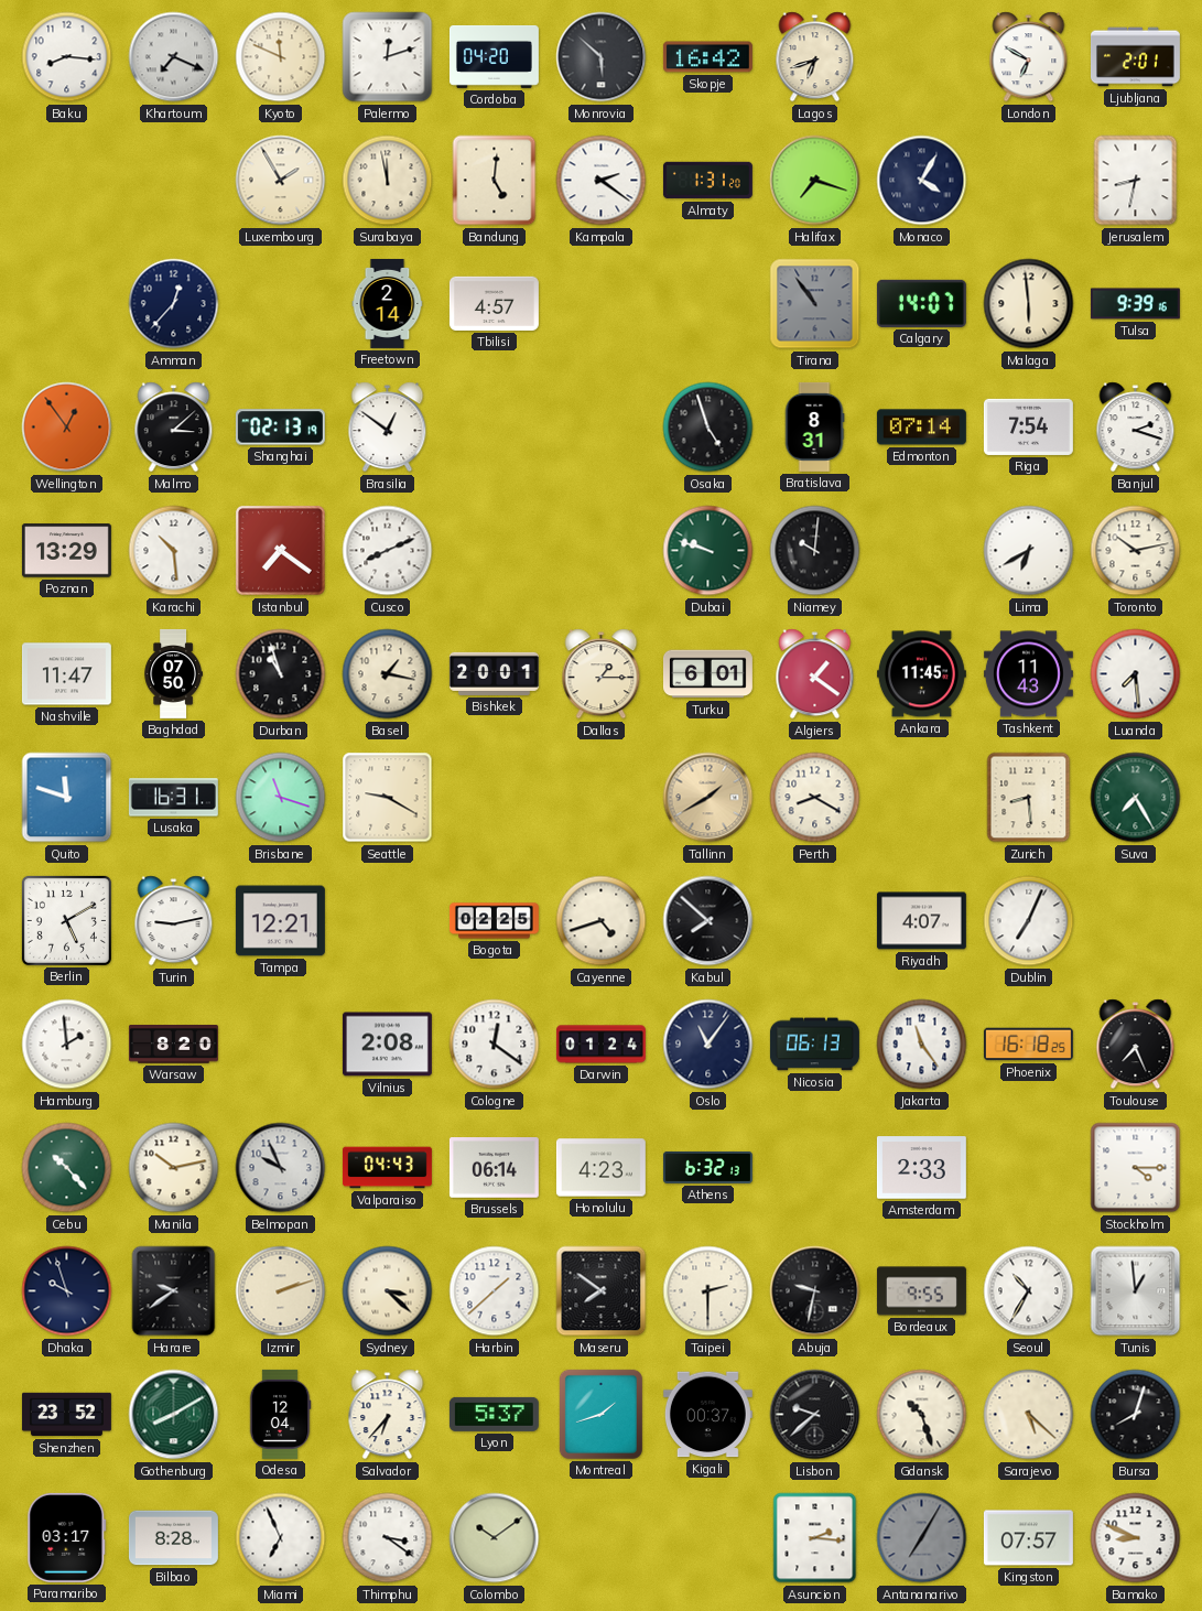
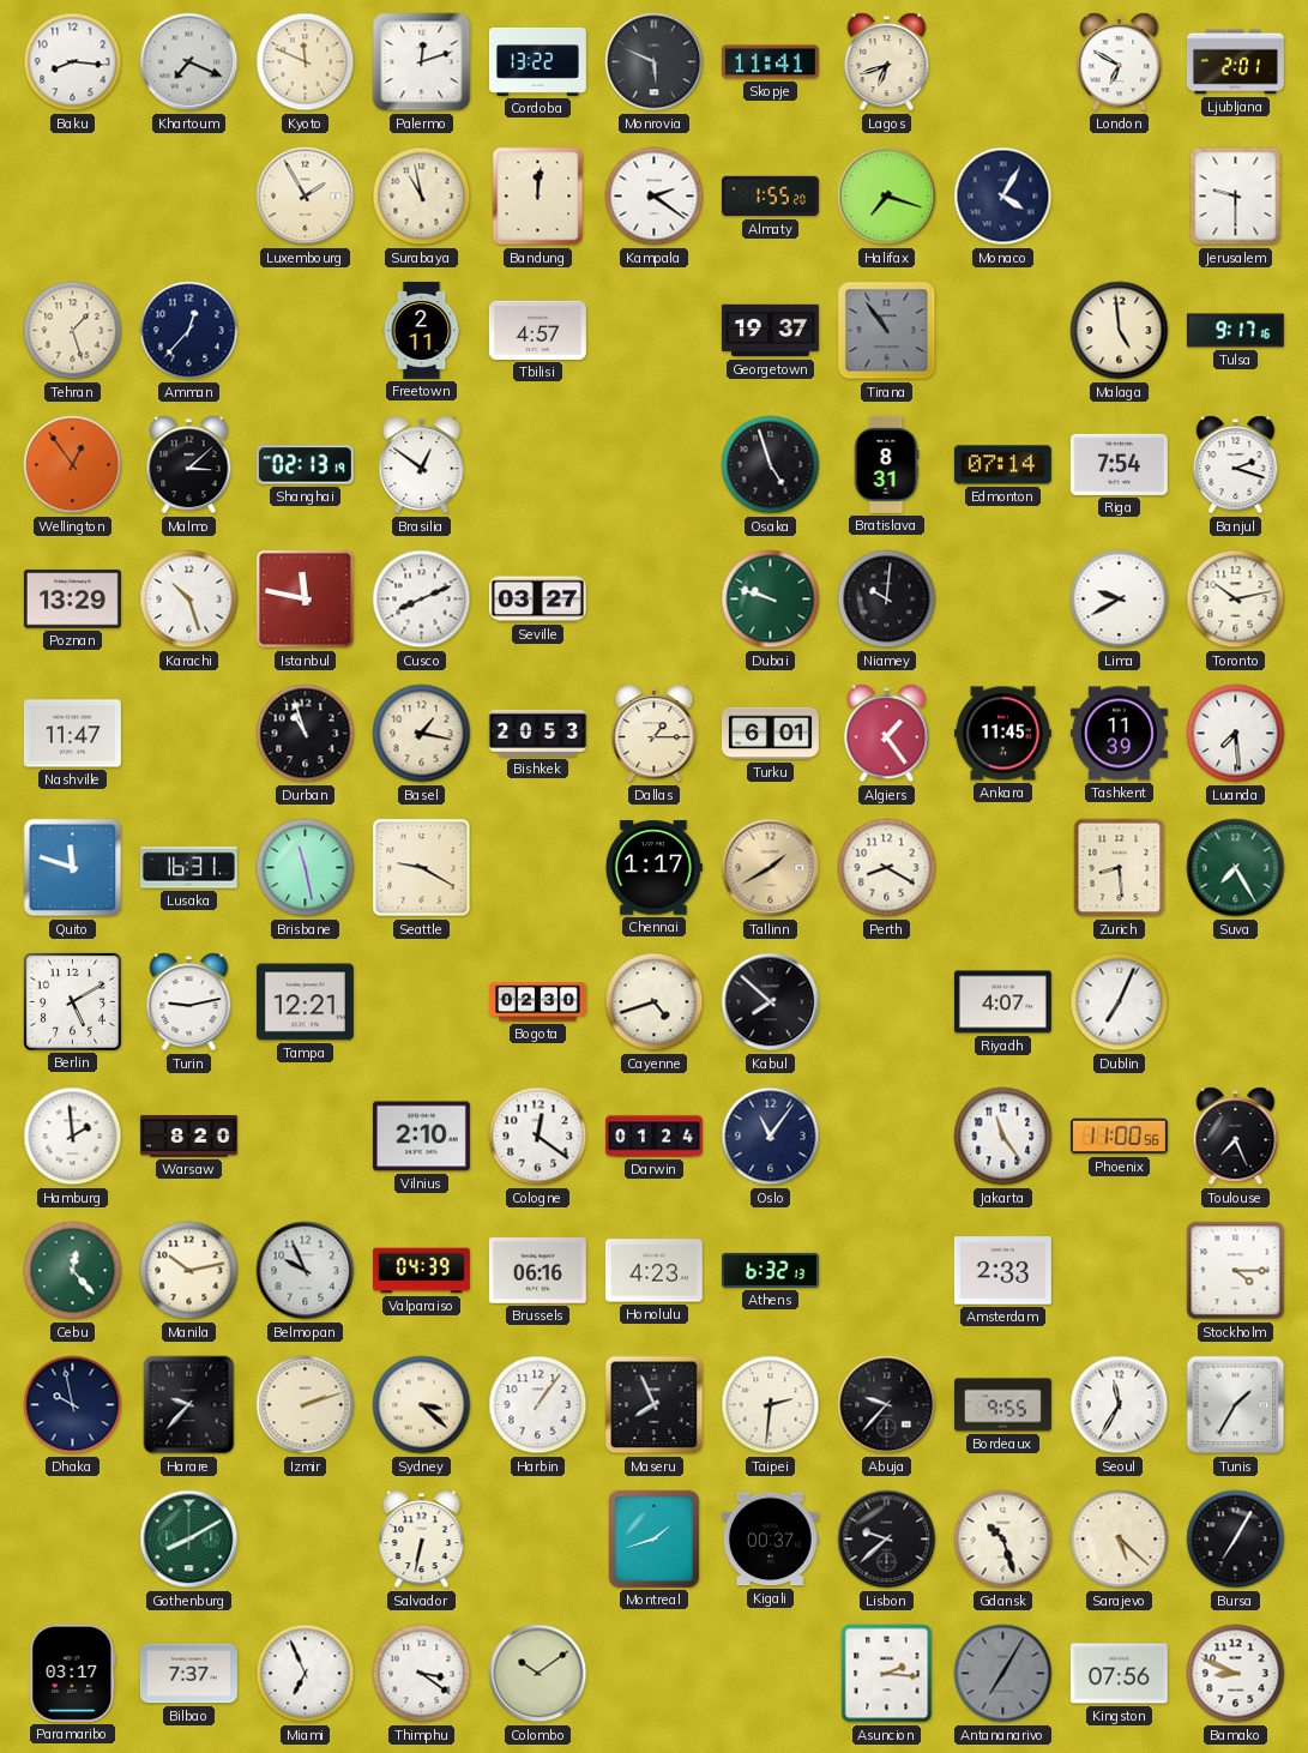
Cordoba: 04:20 -> 13:22 (537, 62)
Monrovia: 5:52 -> 5:49 (655, 62)
Skopje: 16:42 -> 11:41 (770, 62)
Surabaya: 11:58 -> 10:58 (422, 197)
Bandung: 5:01 -> 12:01 (538, 197)
Almaty: 1:31 -> 1:55 (770, 197)
Jerusalem: 8:32 -> 9:30 (1236, 197)
Tehran: none -> 1:27 (73, 331)
Freetown: 2:14 -> 2:11 (422, 330)
Georgetown: none -> 19:37 (770, 331)
Calgary: 14:07 -> none (921, 303)
Malaga: 5:59 -> 4:59 (1120, 331)
Tulsa: 9:39 -> 9:17 (1235, 331)
Karachi: 10:29 -> 10:27 (189, 600)
Istanbul: 7:21 -> 11:47 (305, 598)
Seville: none -> 03:27 (537, 600)
Lima: 6:40 -> 9:40 (1120, 600)
Baghdad: 07:50 -> none (173, 673)
Bishkek: 20:01 -> 20:53 (537, 733)
Algiers: 1:21 -> 1:24 (887, 734)
Tashkent: 11:43 -> 11:39 (1119, 734)
Brisbane: 11:18 -> 11:28 (306, 868)
Chennai: none -> 1:17 (653, 868)
Bogota: 02:25 -> 02:30 (537, 1002)
Vilnius: 2:08 -> 2:10 (421, 1137)
Nicosia: 06:13 -> none (814, 1045)
Phoenix: 16:18 -> 11:00 (1119, 1137)
Cebu: 10:23 -> 12:23 (73, 1271)
Valparaiso: 04:43 -> 04:39 (421, 1271)
Brussels: 06:14 -> 06:16 (537, 1271)
Dhaka: 9:57 -> 9:58 (73, 1405)
Harare: 9:39 -> 9:37 (189, 1405)
Harbin: 1:38 -> 1:06 (538, 1405)
Maseru: 7:51 -> 7:56 (655, 1405)
Taipei: 2:30 -> 2:31 (771, 1405)
Abuja: 9:32 -> 9:37 (887, 1405)
Seoul: 10:35 -> 11:35 (1120, 1405)
Tunis: 12:59 -> 1:35 (1236, 1405)
Shenzhen: 23:52 -> none (66, 1415)
Odesa: 12:04 -> none (280, 1414)
Salvador: 6:37 -> 6:32 (422, 1540)
Lyon: 5:37 -> none (494, 1414)
Bursa: 8:03 -> 7:05 (1236, 1540)
Bilbao: 8:28 -> 7:37 (188, 1674)
Kingston: 07:57 -> 07:56 (1119, 1674)
